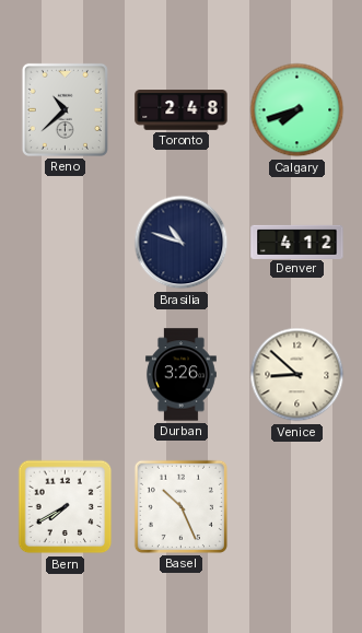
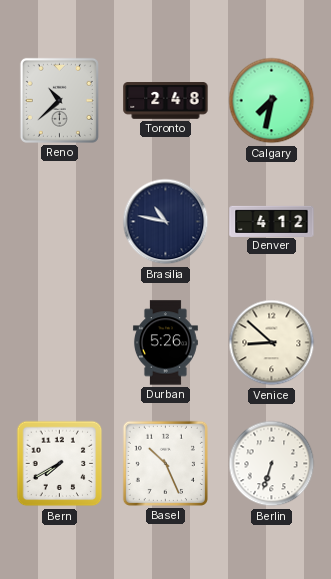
Calgary: 7:42 -> 7:32 (272, 101)
Brasilia: 10:48 -> 10:47 (166, 222)
Durban: 3:26 -> 5:26 (165, 343)
Berlin: none -> 6:33 (272, 464)
